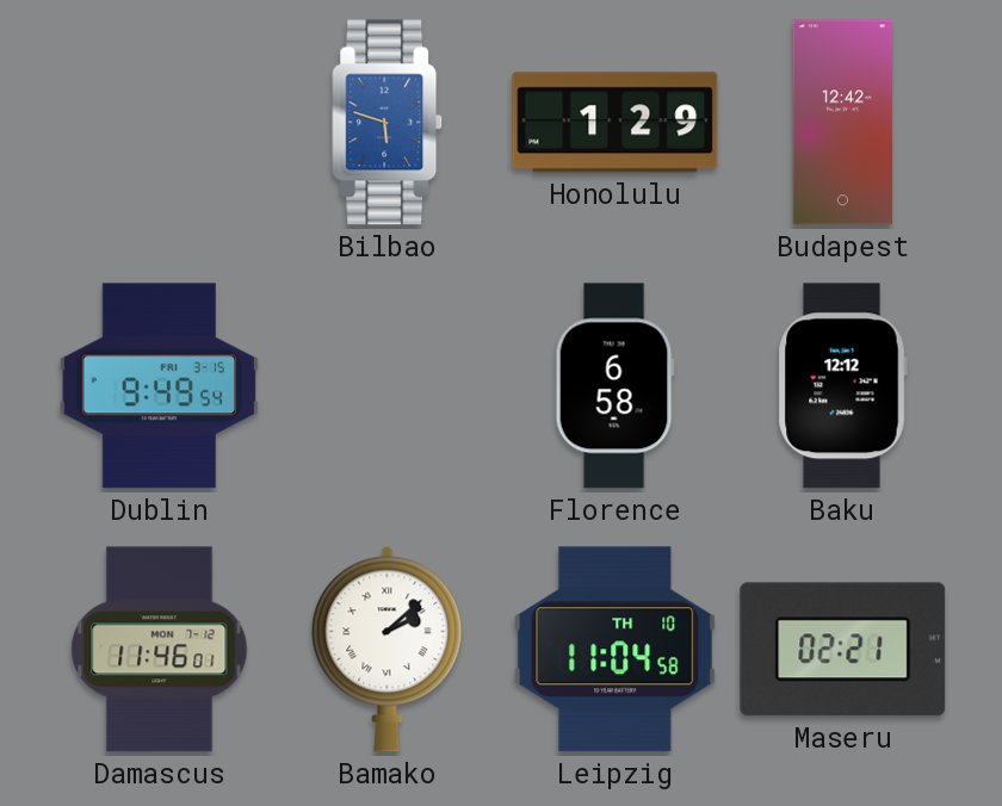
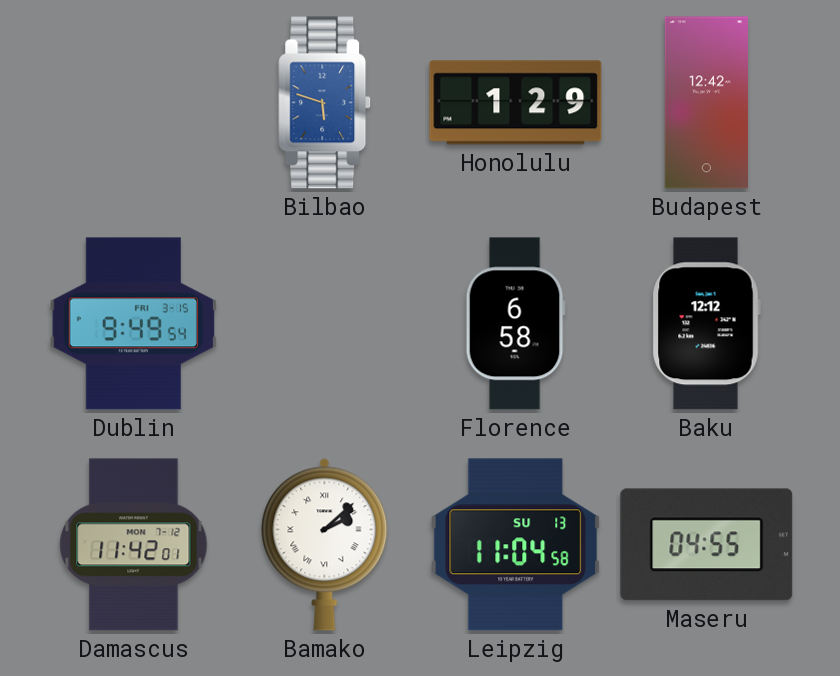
Damascus: 11:46 -> 11:42 (134, 545)
Leipzig date: TH 10 -> SU 13 (516, 545)
Maseru: 02:21 -> 04:55 (707, 545)
